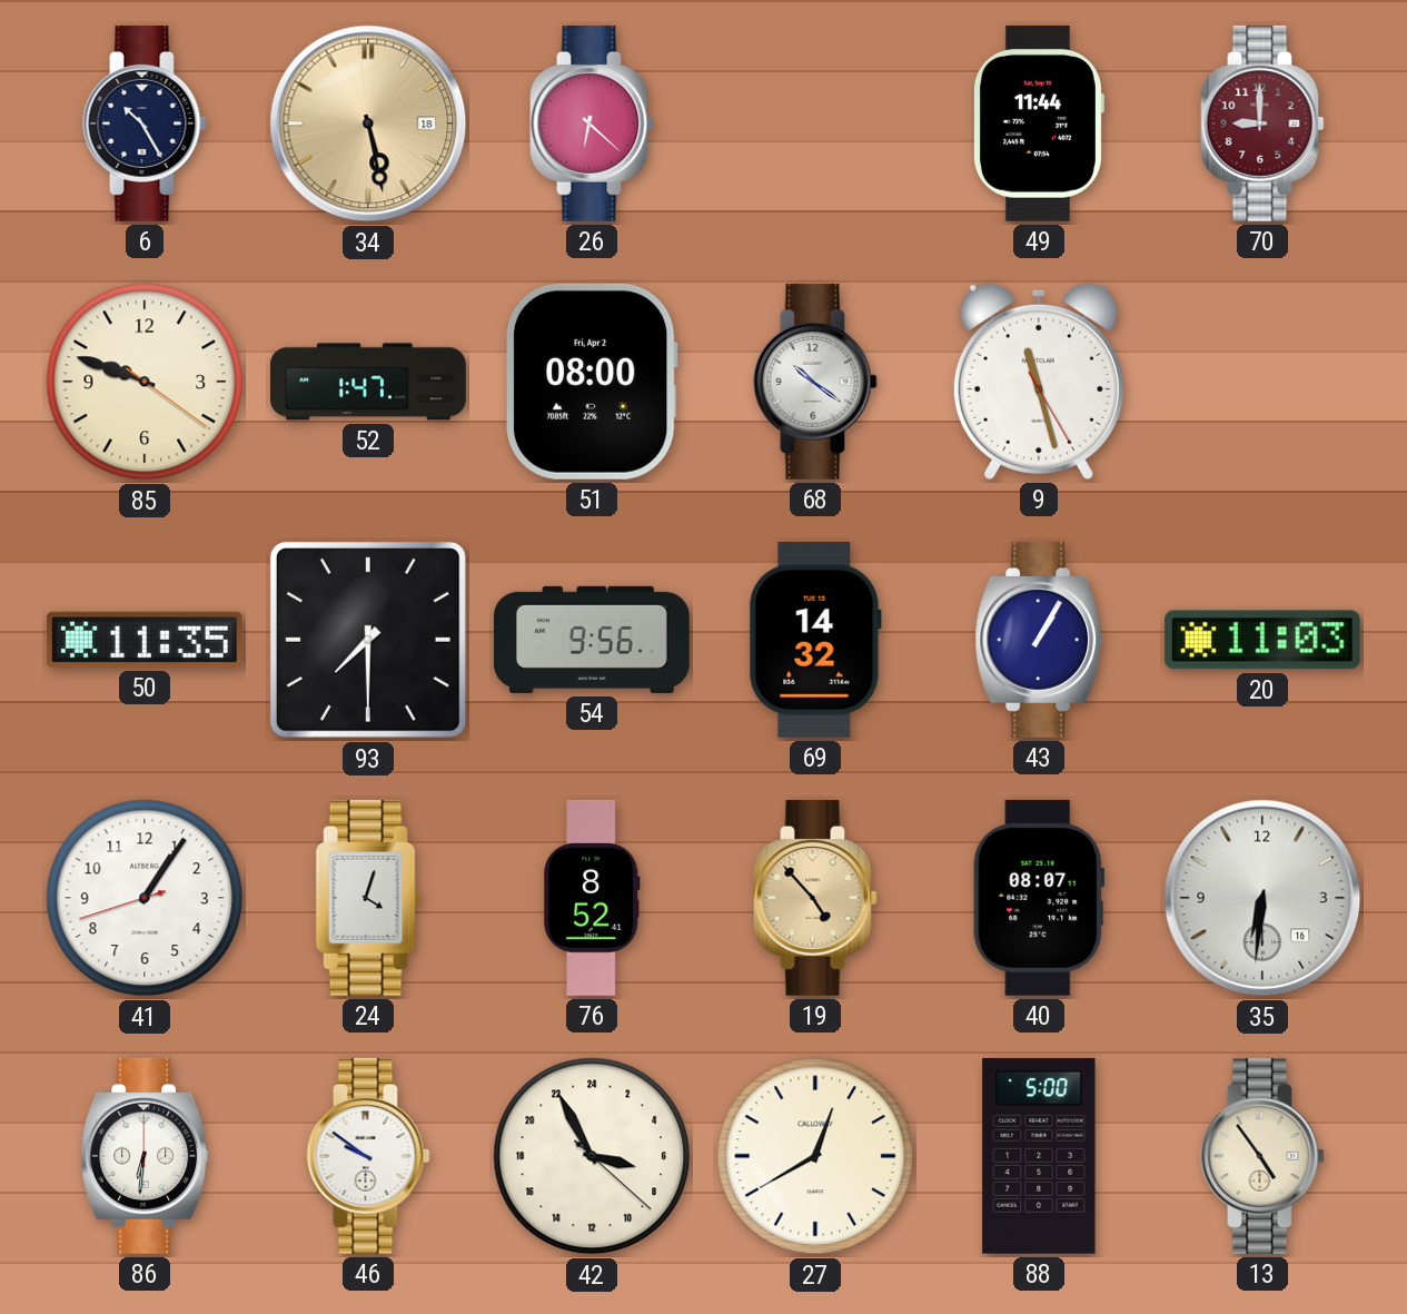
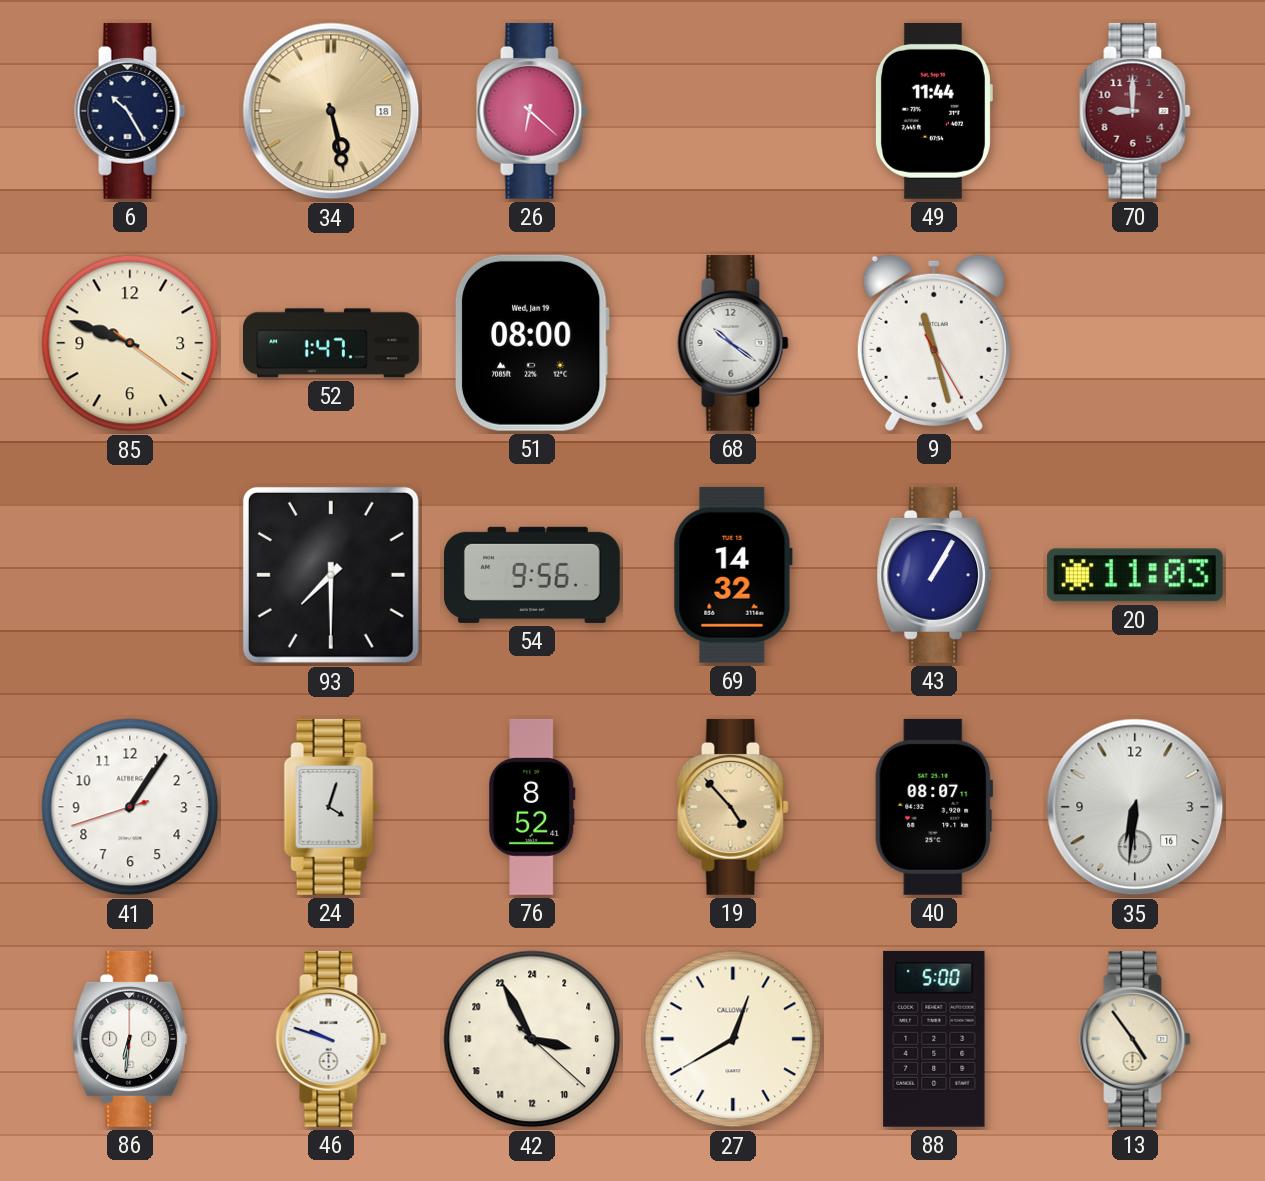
51 date: Fri, Apr 2 -> Wed, Jan 19 (532, 343)
50: 11:35 -> none (145, 640)
46: 9:51 -> 9:48 (331, 1039)
